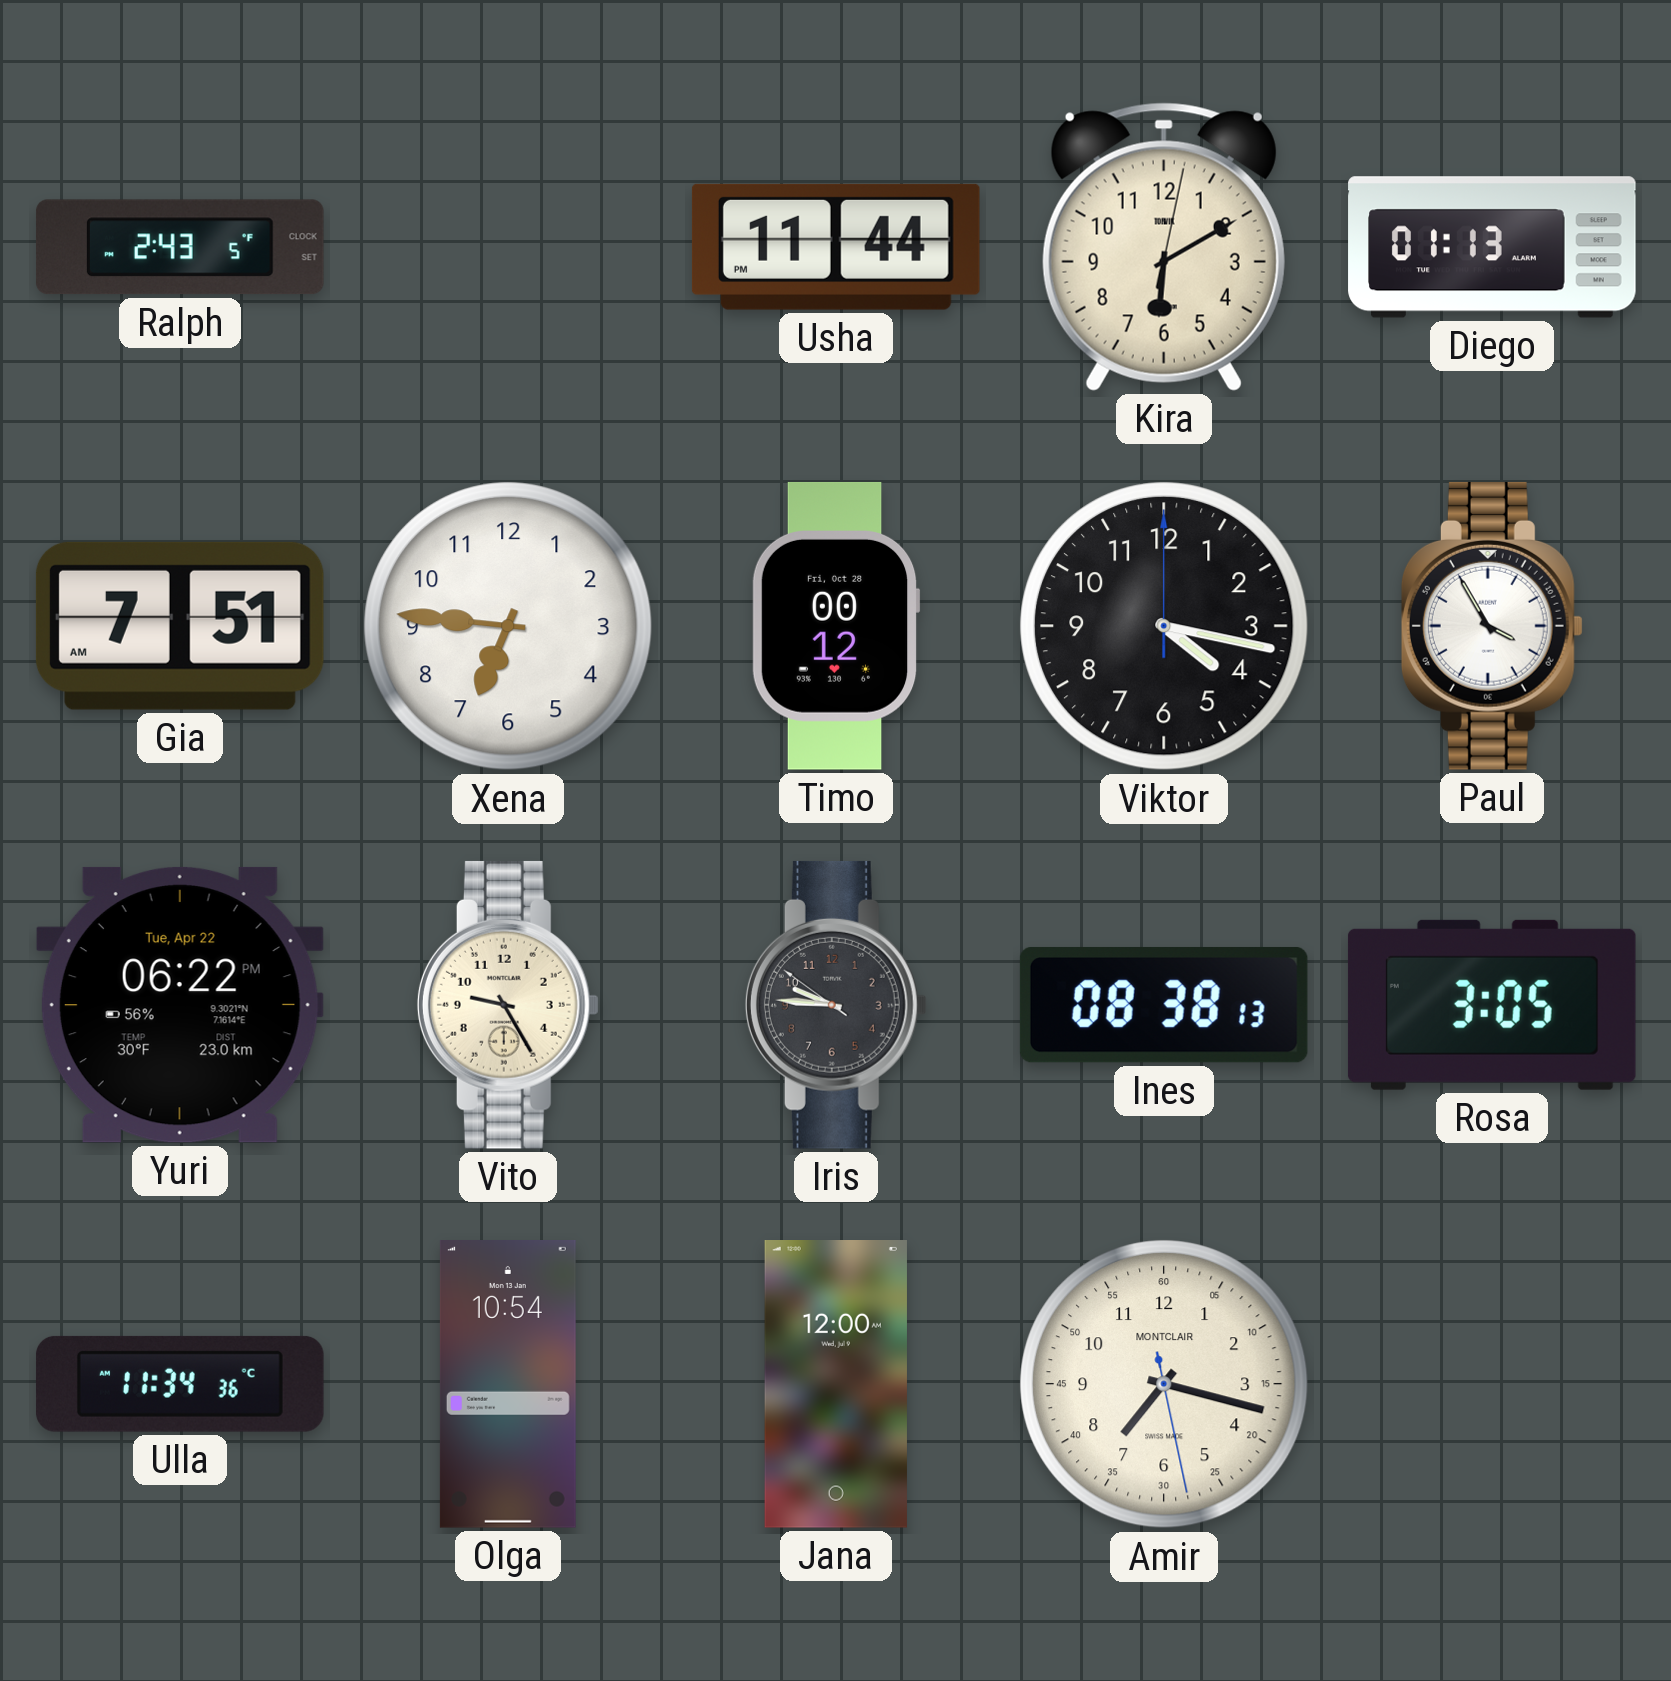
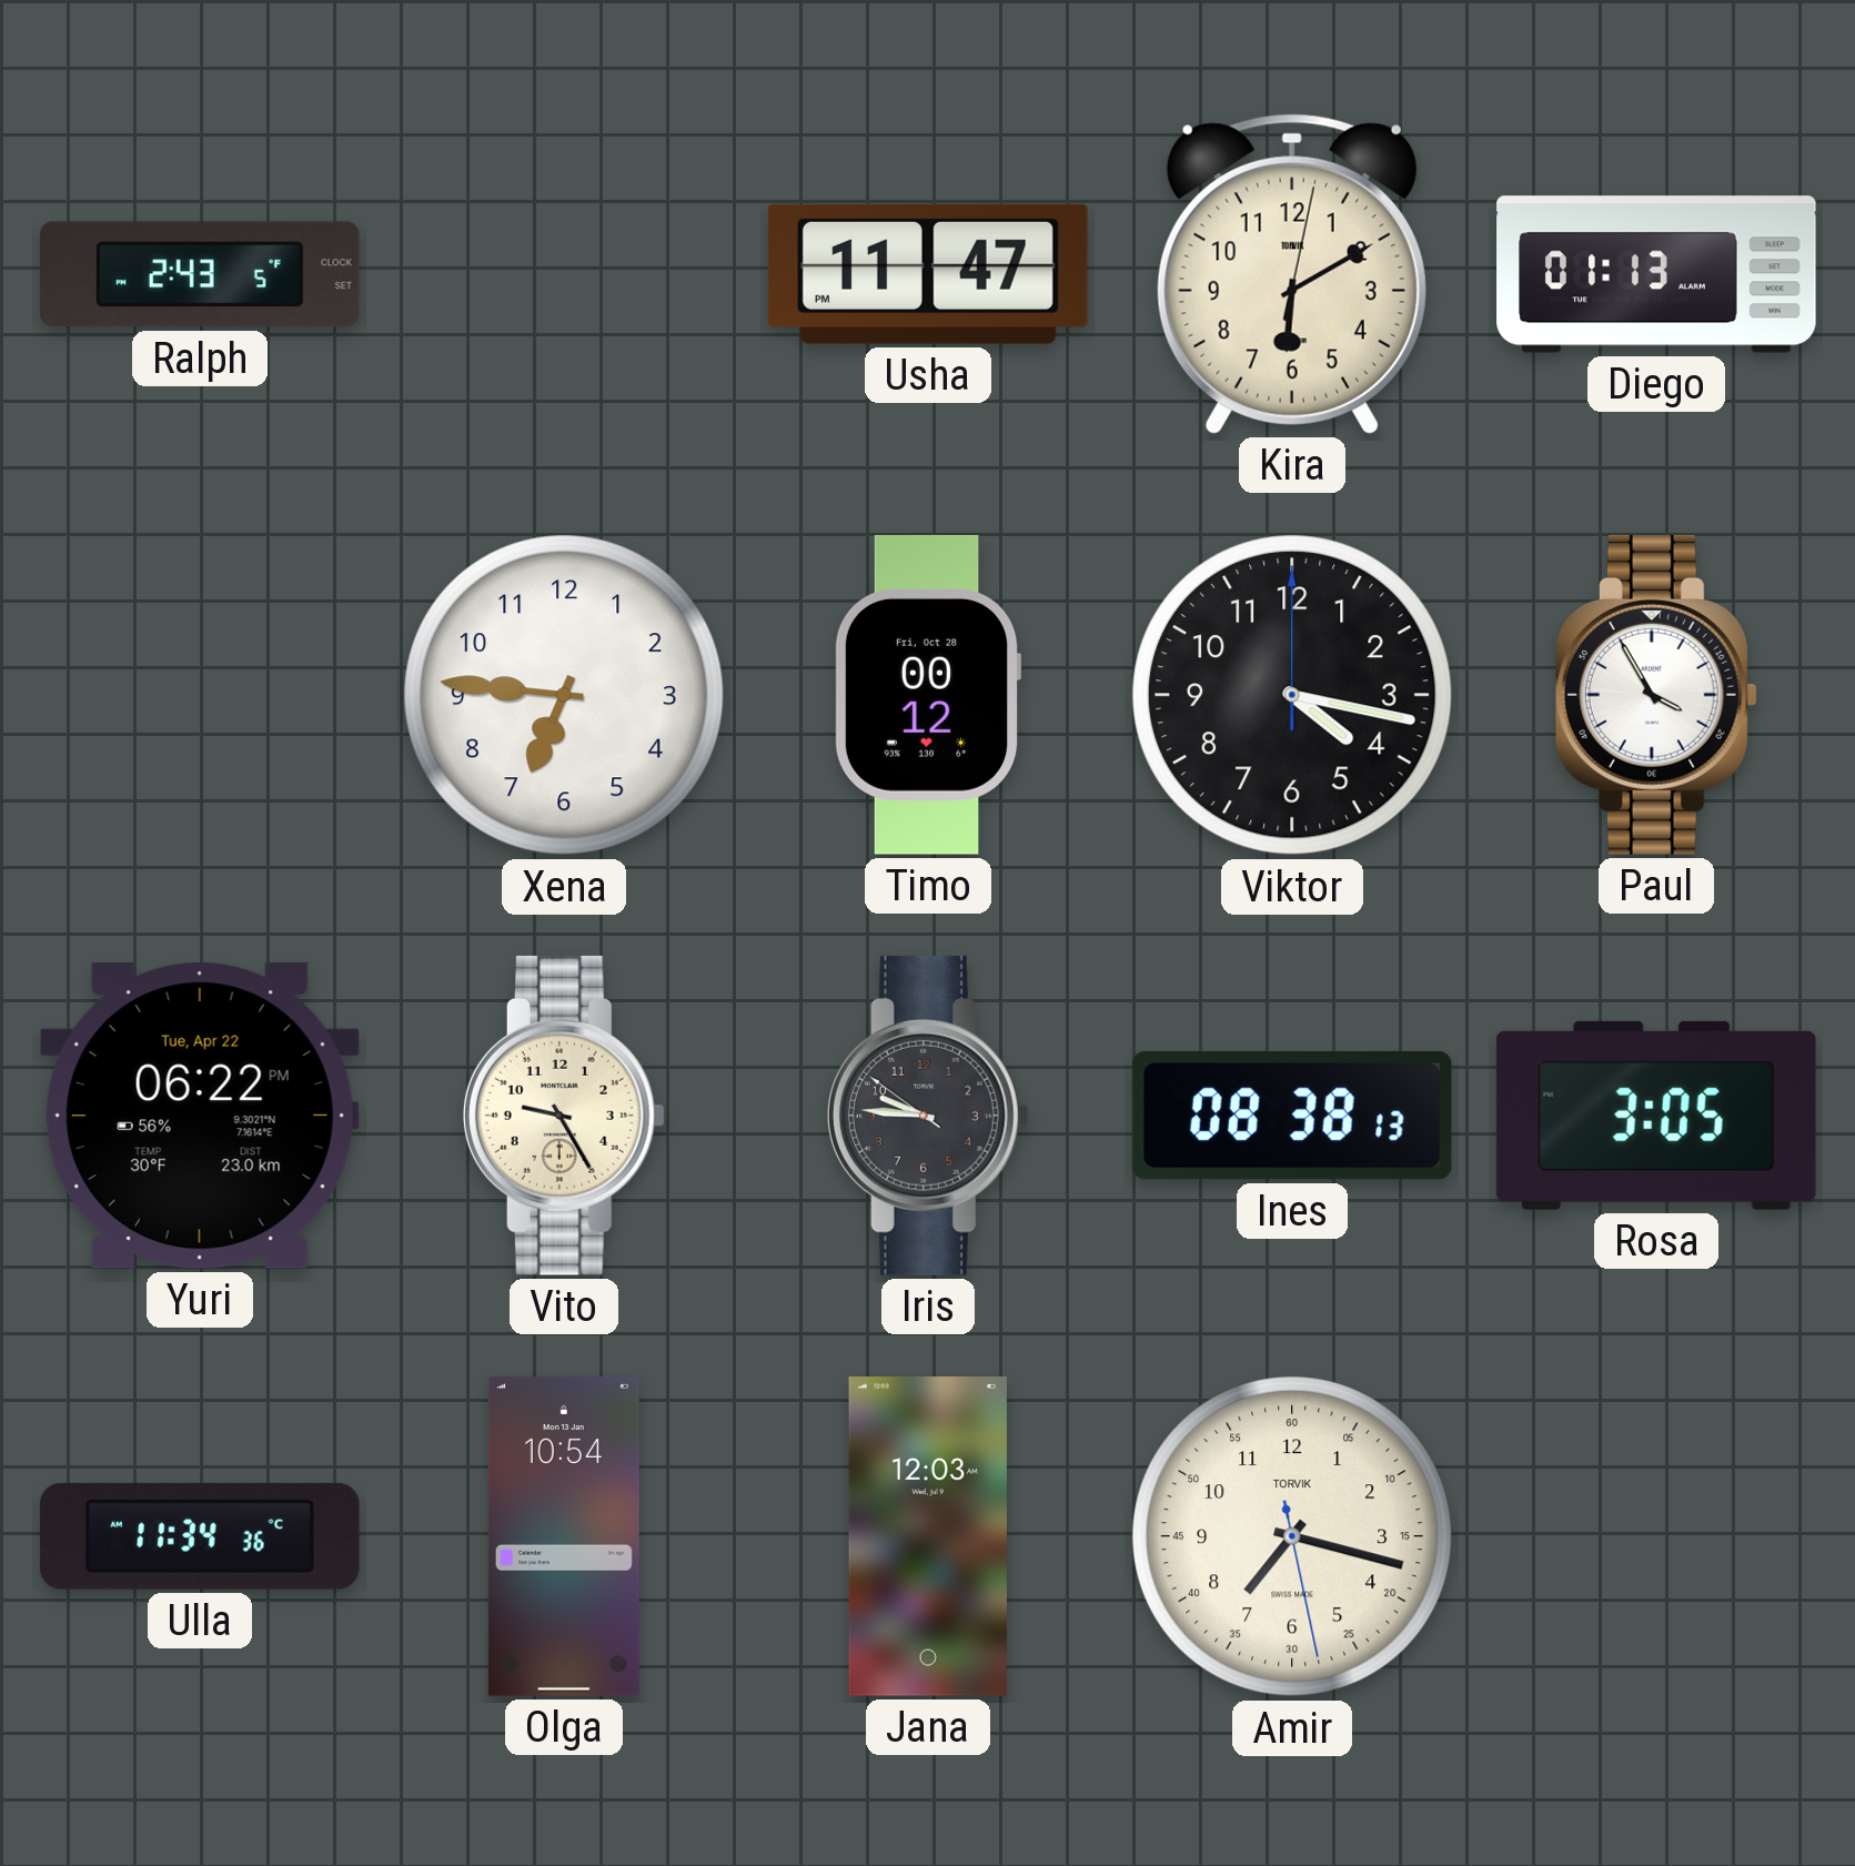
Usha: 11:44 -> 11:47 (928, 274)
Gia: 7:51 -> none (180, 626)
Jana: 12:00 -> 12:03 (928, 1537)
Amir brand: MONTCLAIR -> TORVIK (1293, 1537)
